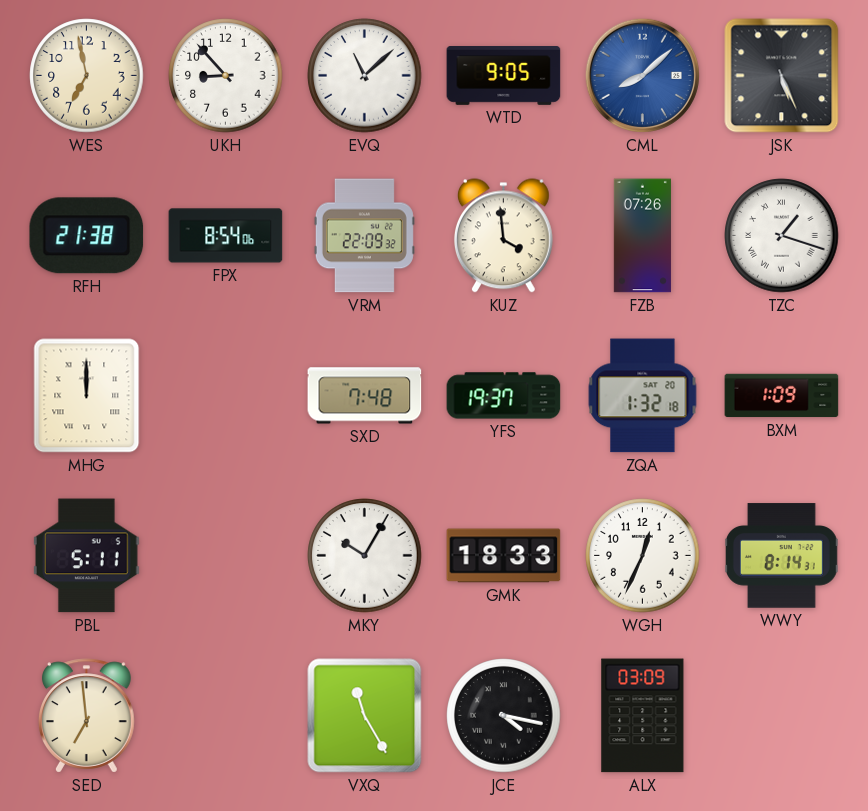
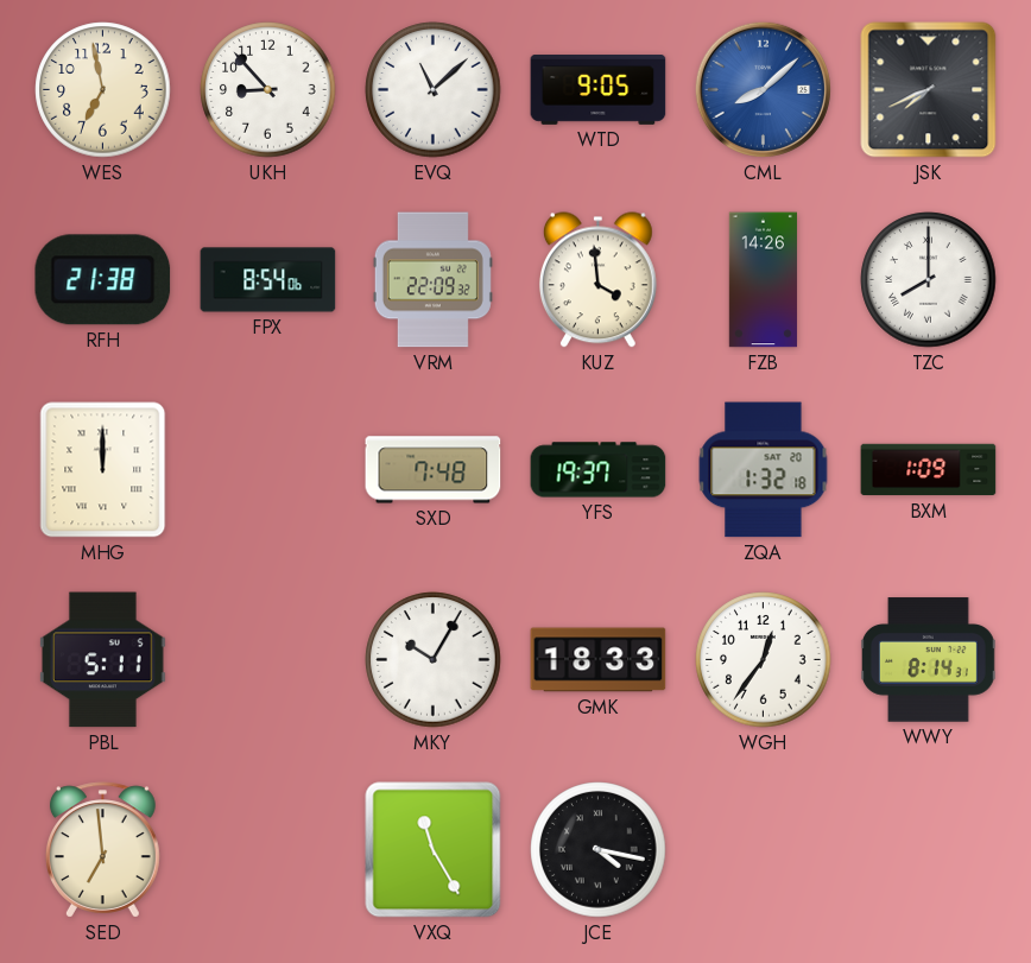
JSK: 5:26 -> 7:41 (929, 90)
FZB: 07:26 -> 14:26 (763, 280)
TZC: 1:18 -> 8:00 (929, 280)
WGH: 12:34 -> 12:36 (764, 660)
ALX: 03:09 -> none (643, 716)
